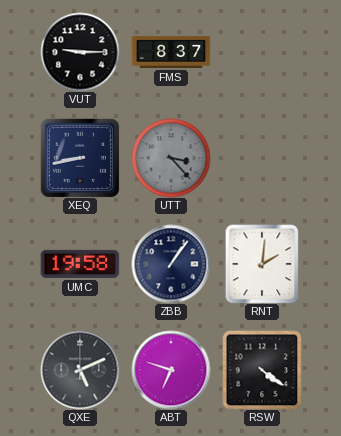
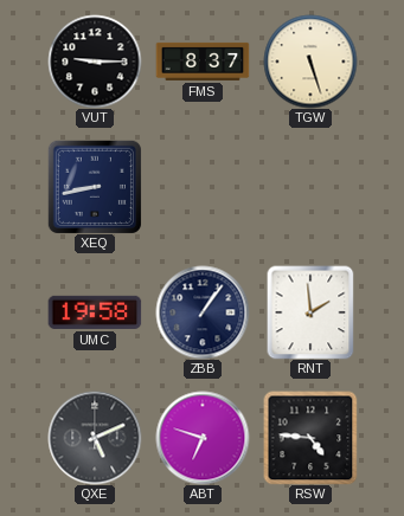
TGW: none -> 5:27 (310, 62)
UTT: 3:23 -> none (171, 158)
RNT: 2:01 -> 1:59 (310, 312)
RSW: 4:21 -> 4:46 (310, 438)
